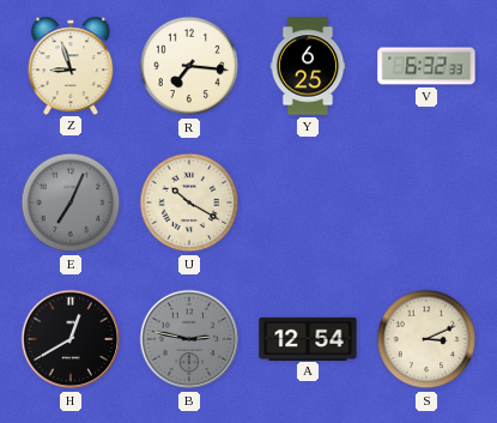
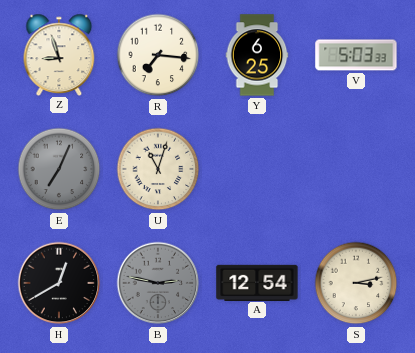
V: 6:32 -> 5:03 (356, 55)
U: 10:20 -> 11:03 (158, 169)
S: 3:11 -> 3:13 (356, 283)
